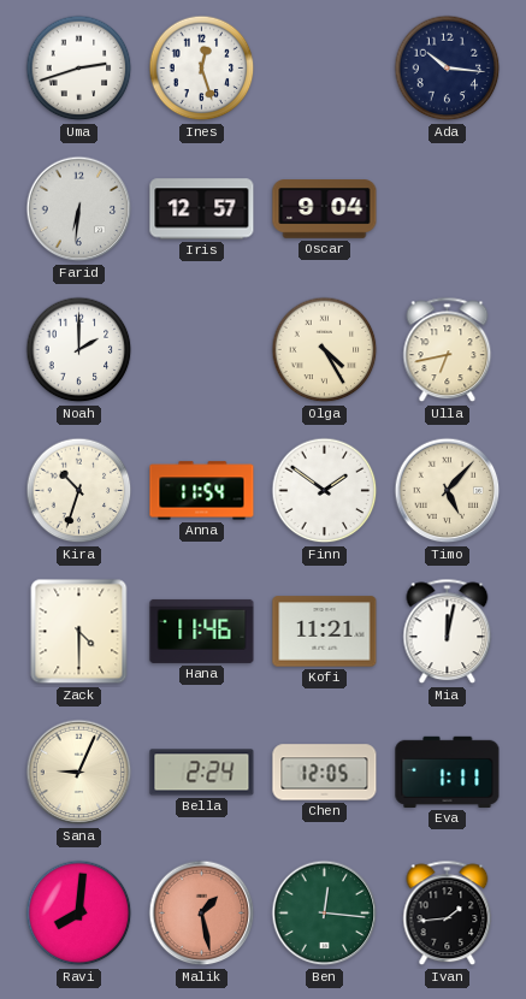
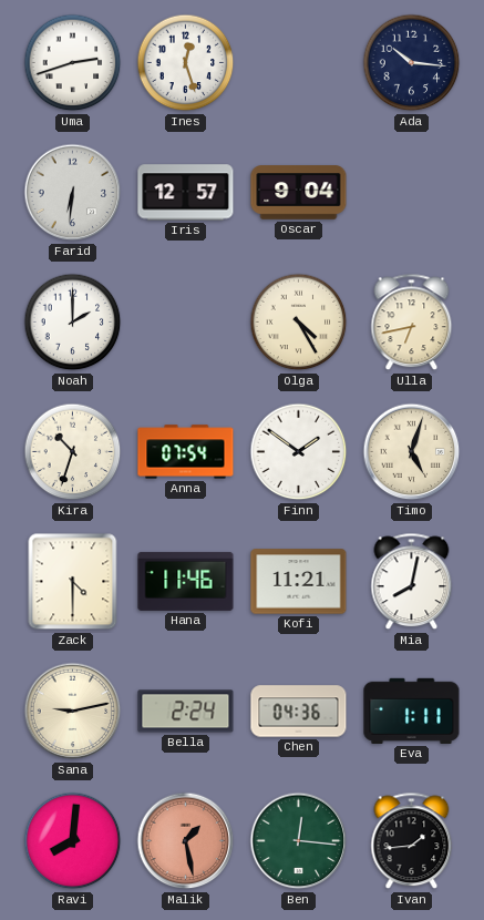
Anna: 11:54 -> 07:54 (186, 452)
Timo: 5:07 -> 5:03 (412, 452)
Mia: 12:02 -> 8:02 (412, 582)
Sana: 9:04 -> 9:13 (73, 712)
Chen: 12:05 -> 04:36 (299, 712)
